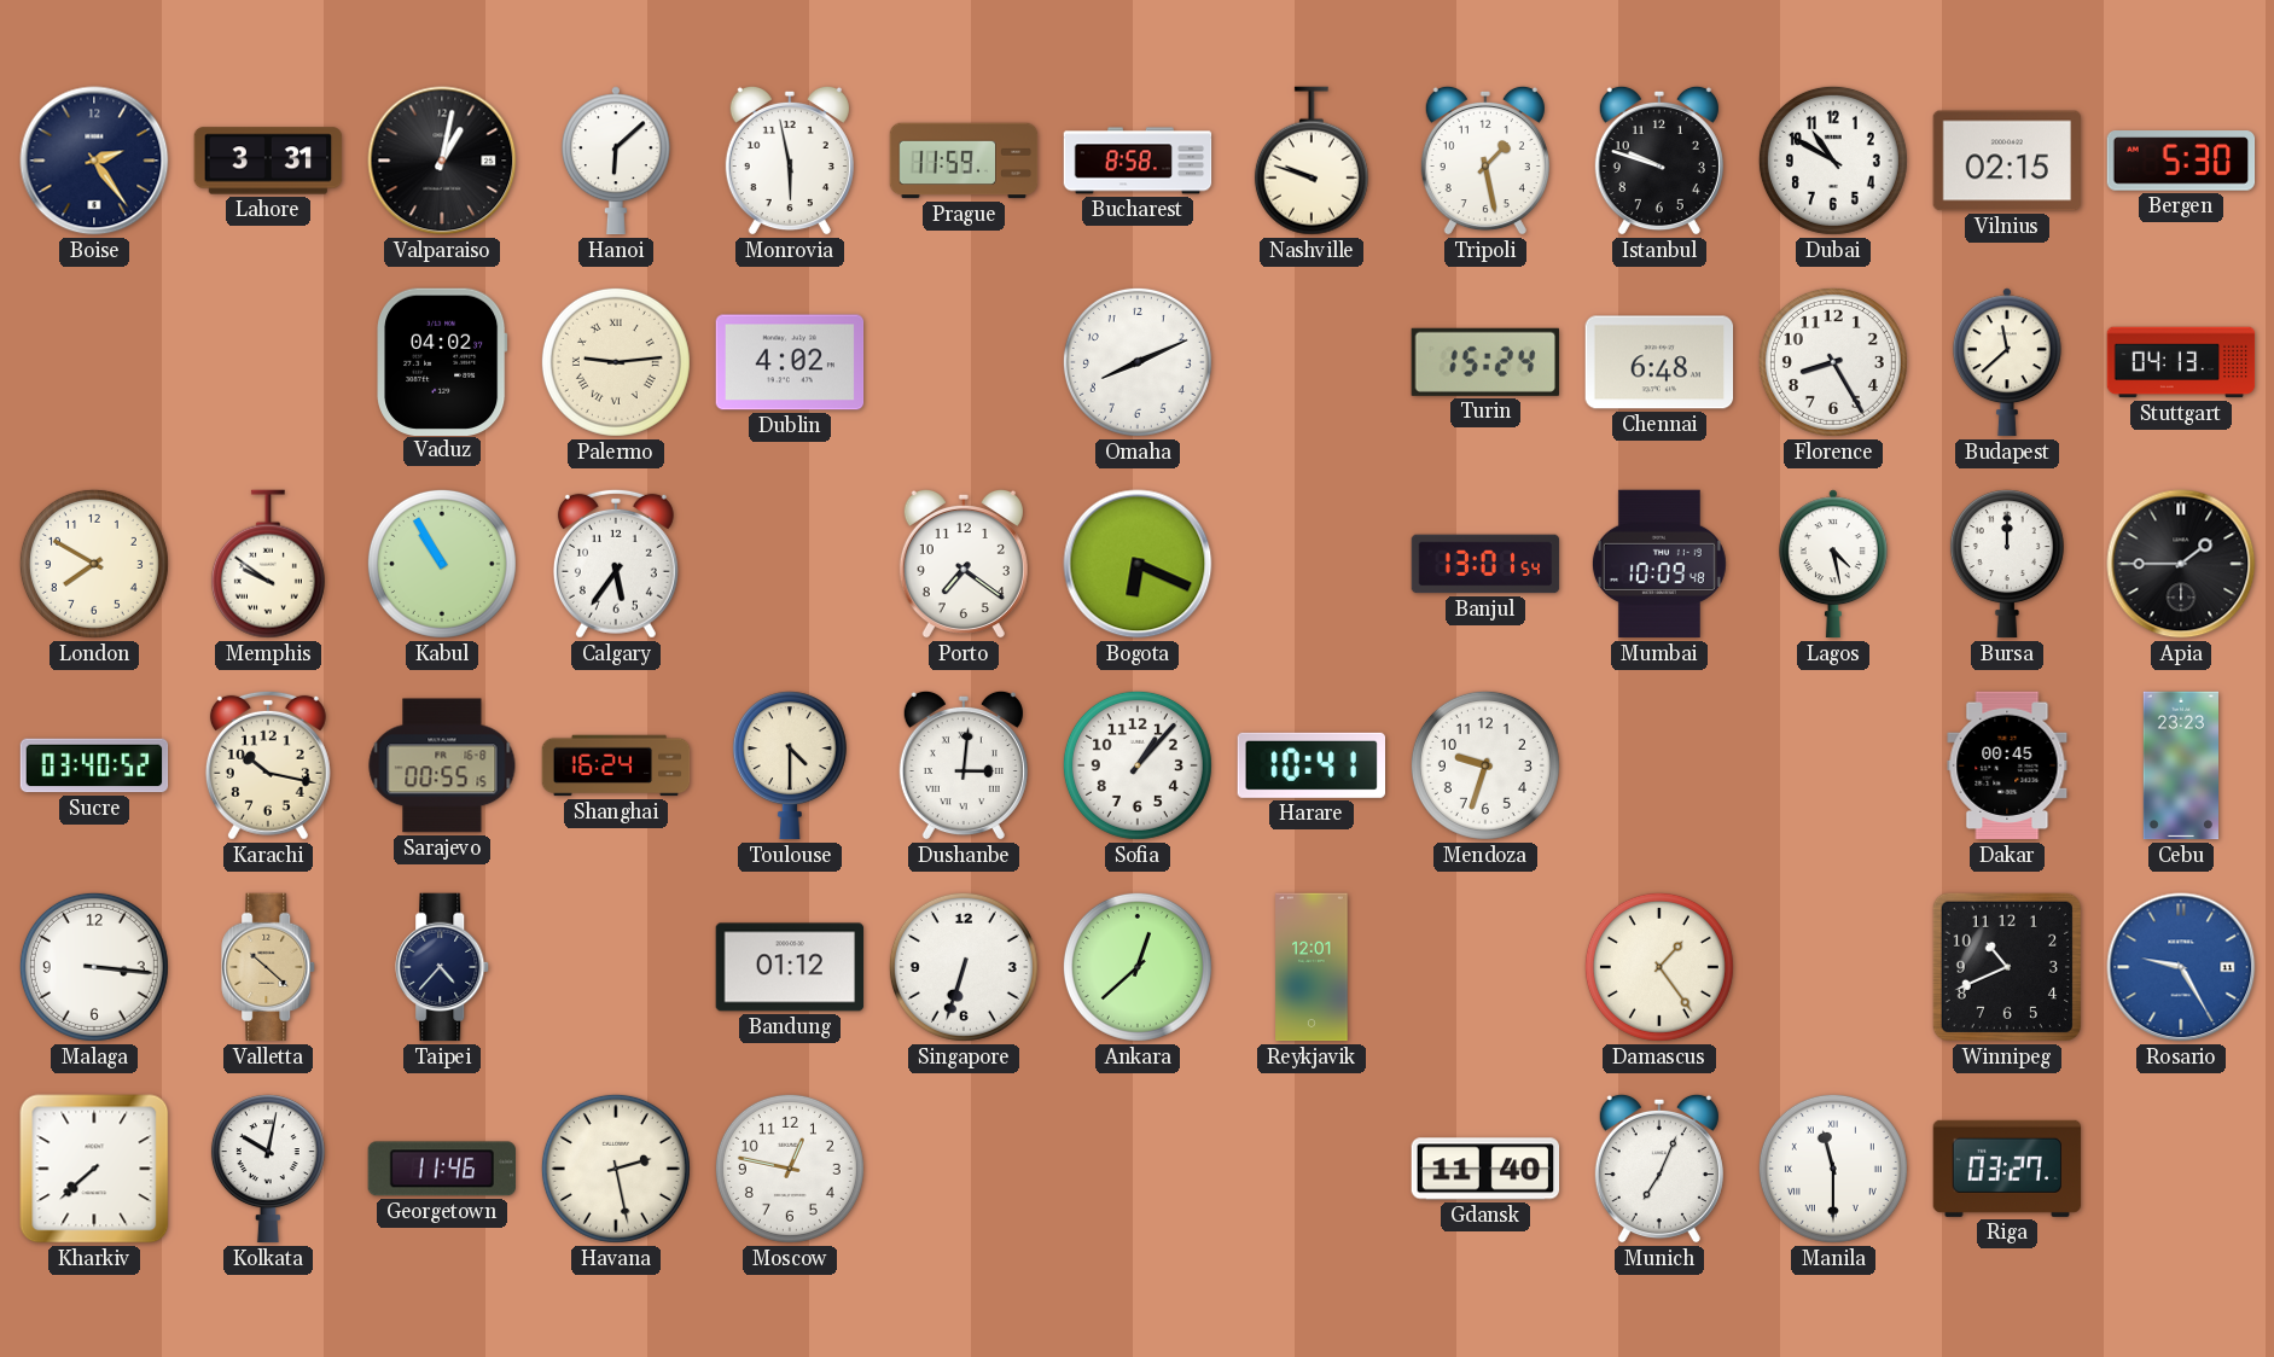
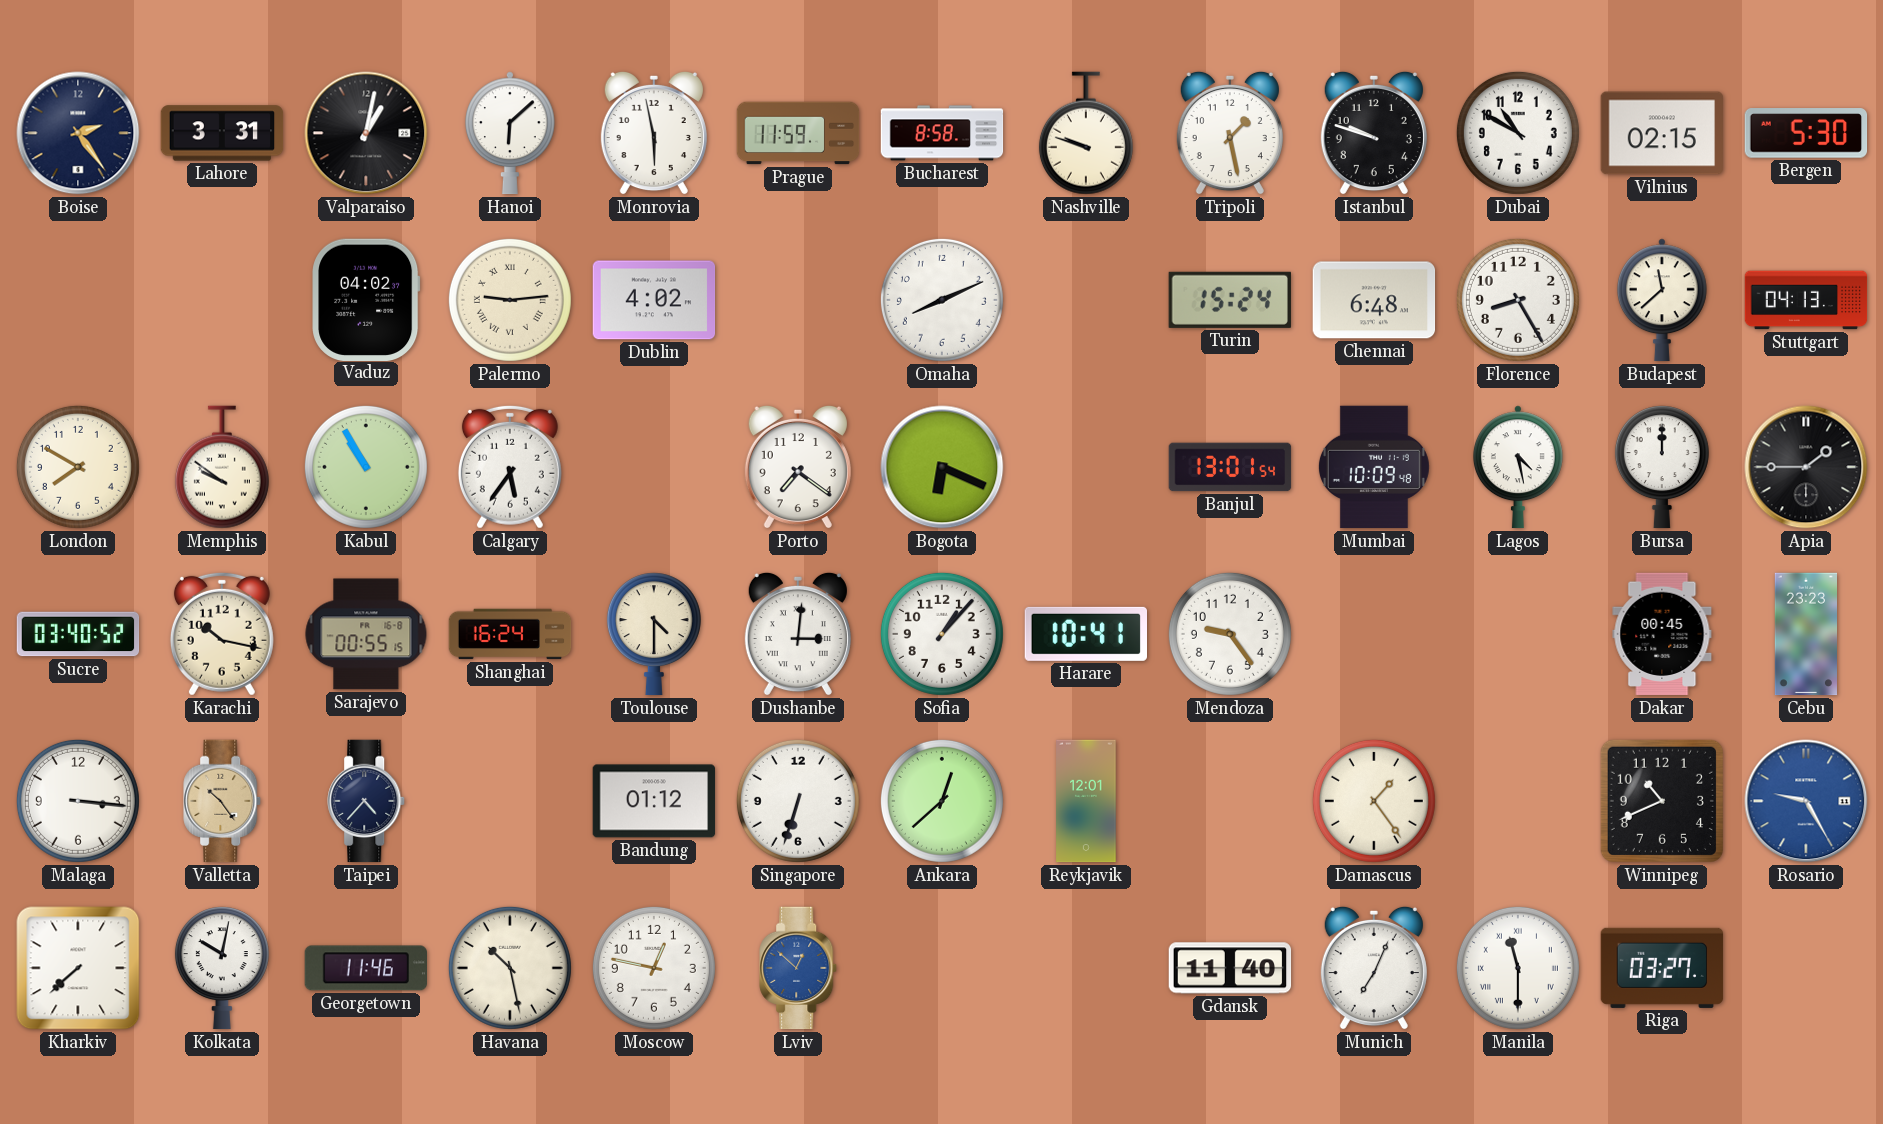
Mendoza: 9:33 -> 9:24 (1230, 634)
Valletta: 10:22 -> 10:24 (223, 801)
Havana: 2:28 -> 10:28 (510, 968)
Lviv: none -> 12:52 (799, 968)
